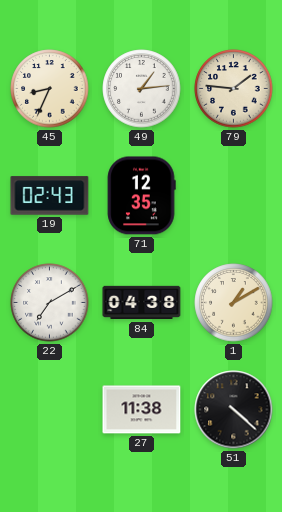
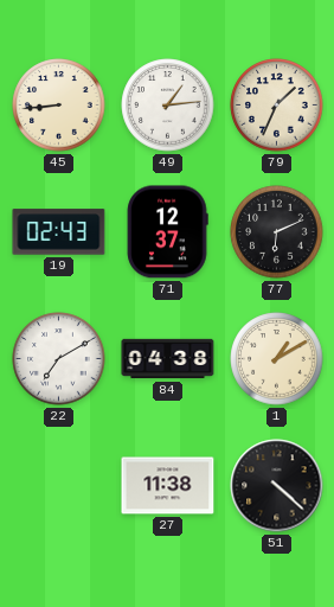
45: 8:34 -> 8:44 (59, 106)
79: 1:46 -> 1:34 (277, 106)
71: 12:35 -> 12:37 (167, 232)
77: none -> 6:11 (277, 232)
